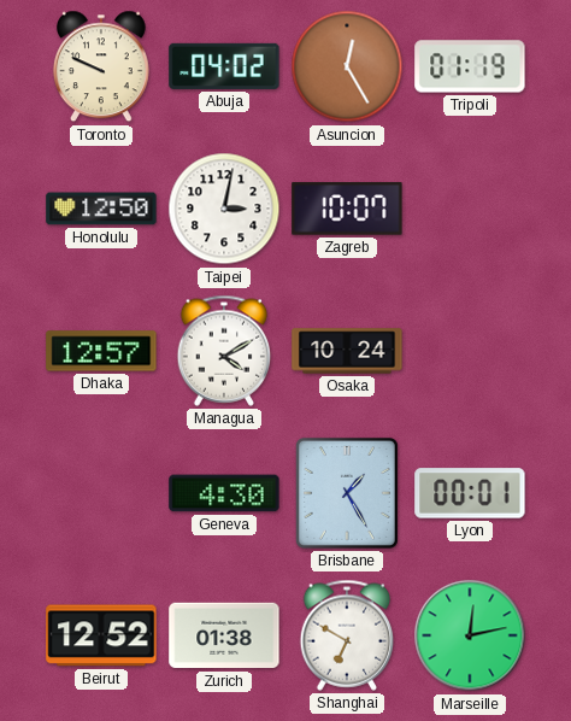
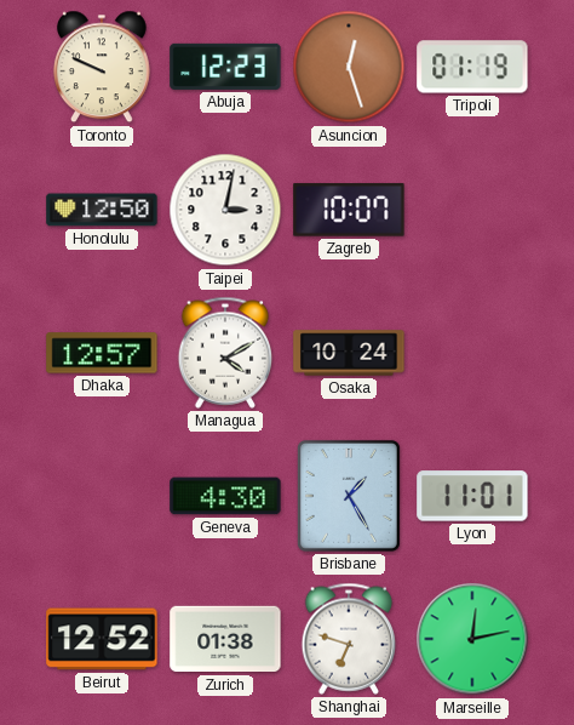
Abuja: 04:02 -> 12:23 (225, 67)
Asuncion: 12:25 -> 12:27 (349, 67)
Lyon: 00:01 -> 11:01 (472, 496)
Shanghai: 6:50 -> 6:48 (349, 639)
